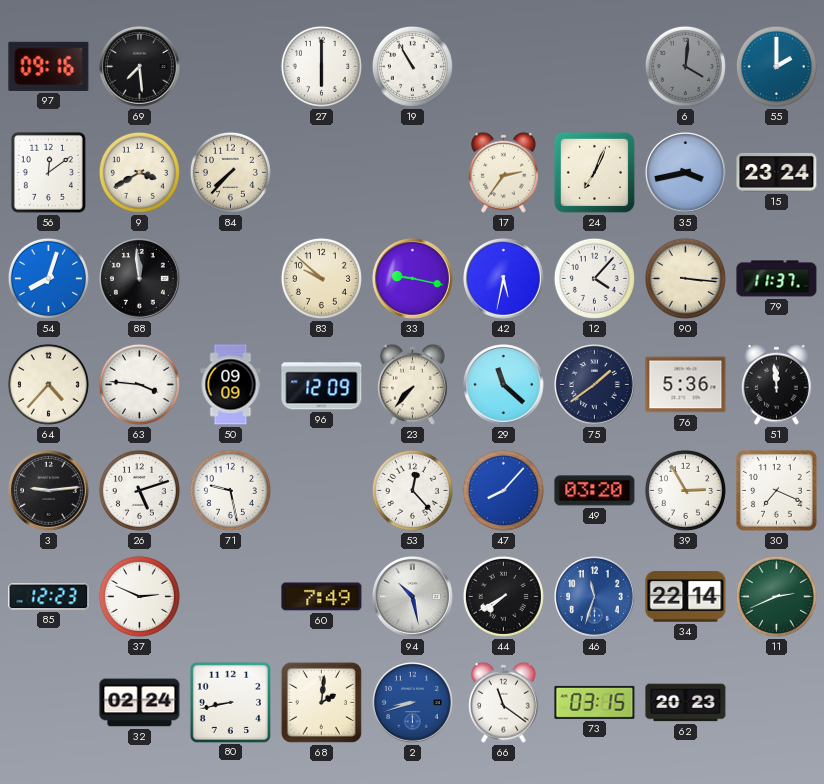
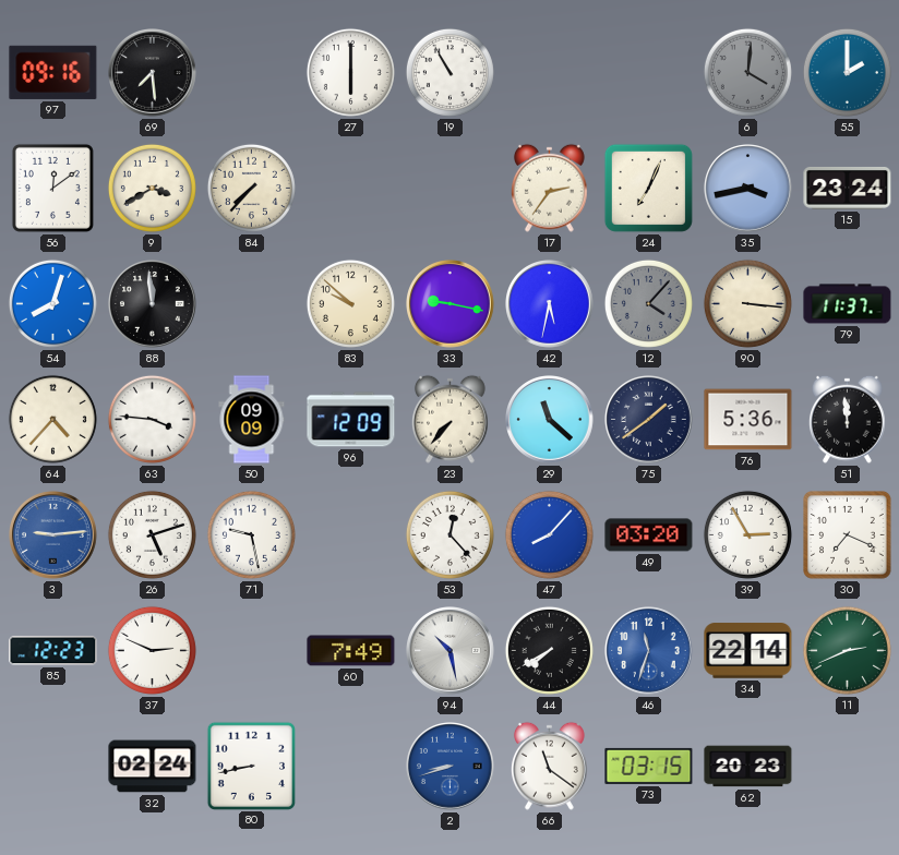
12 dial: white -> grey (648, 303)
3 dial: black -> blue (53, 535)
68: 2:01 -> none (321, 702)
